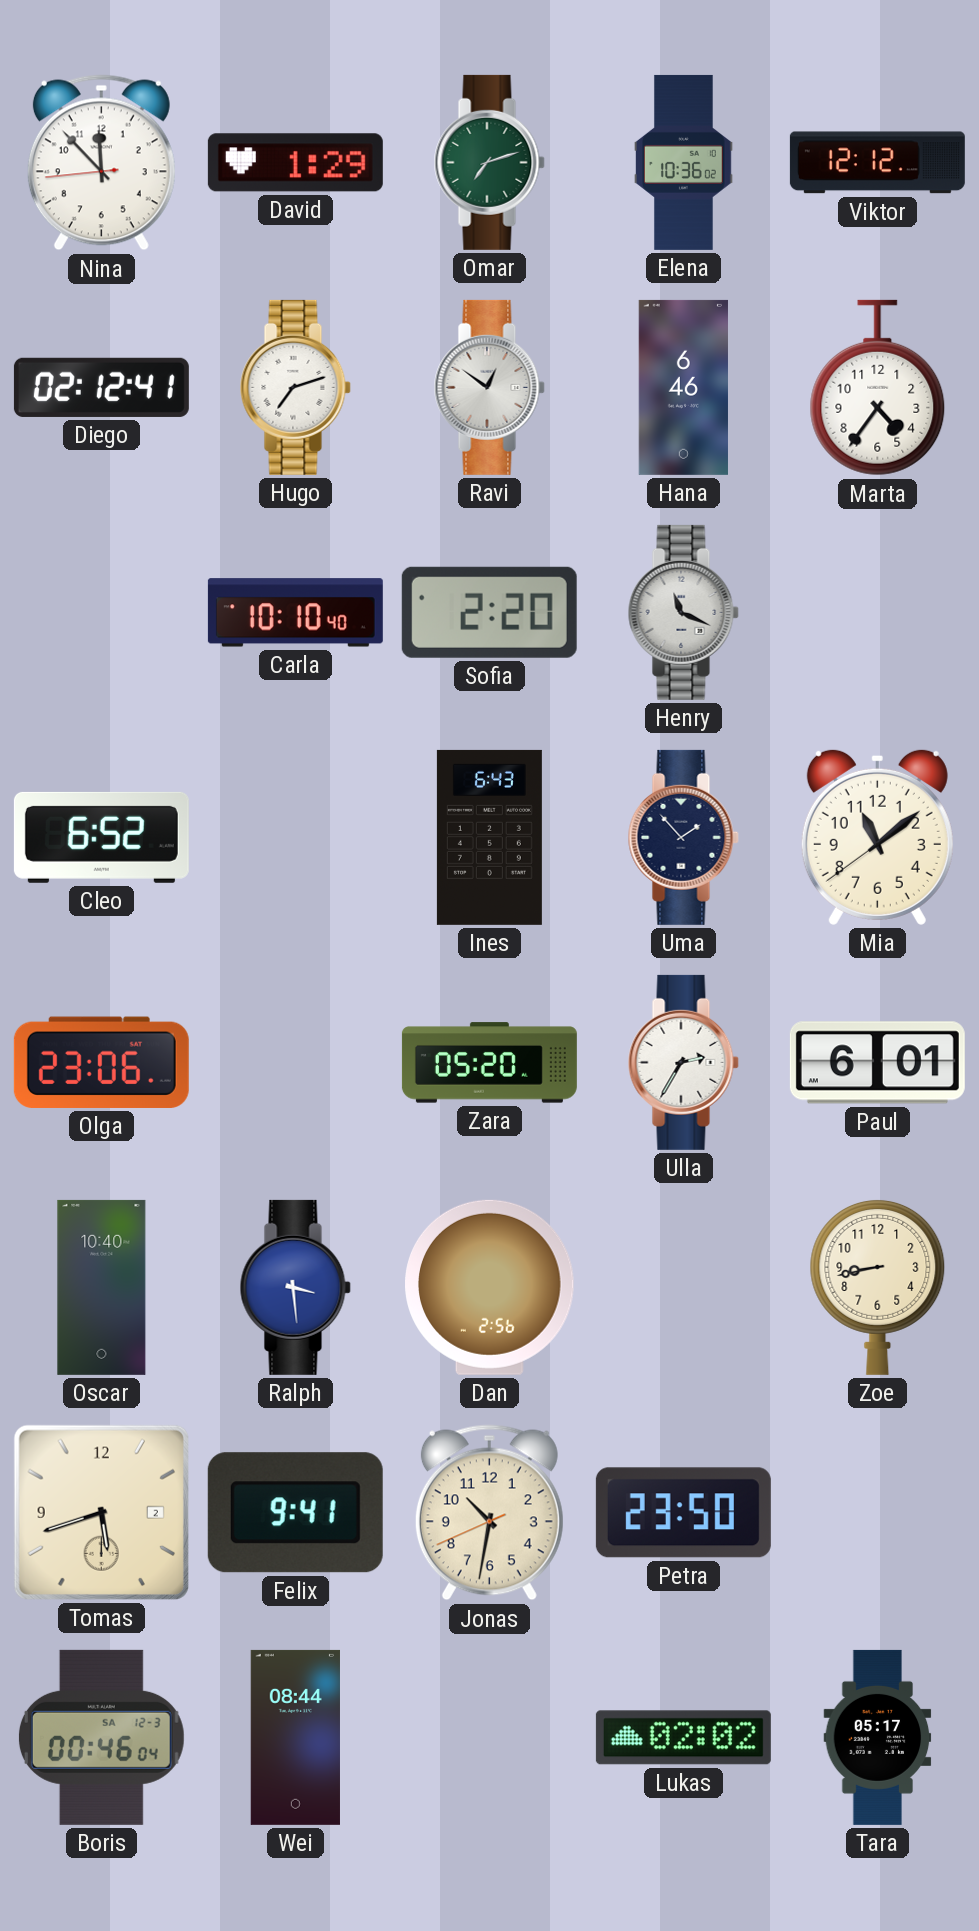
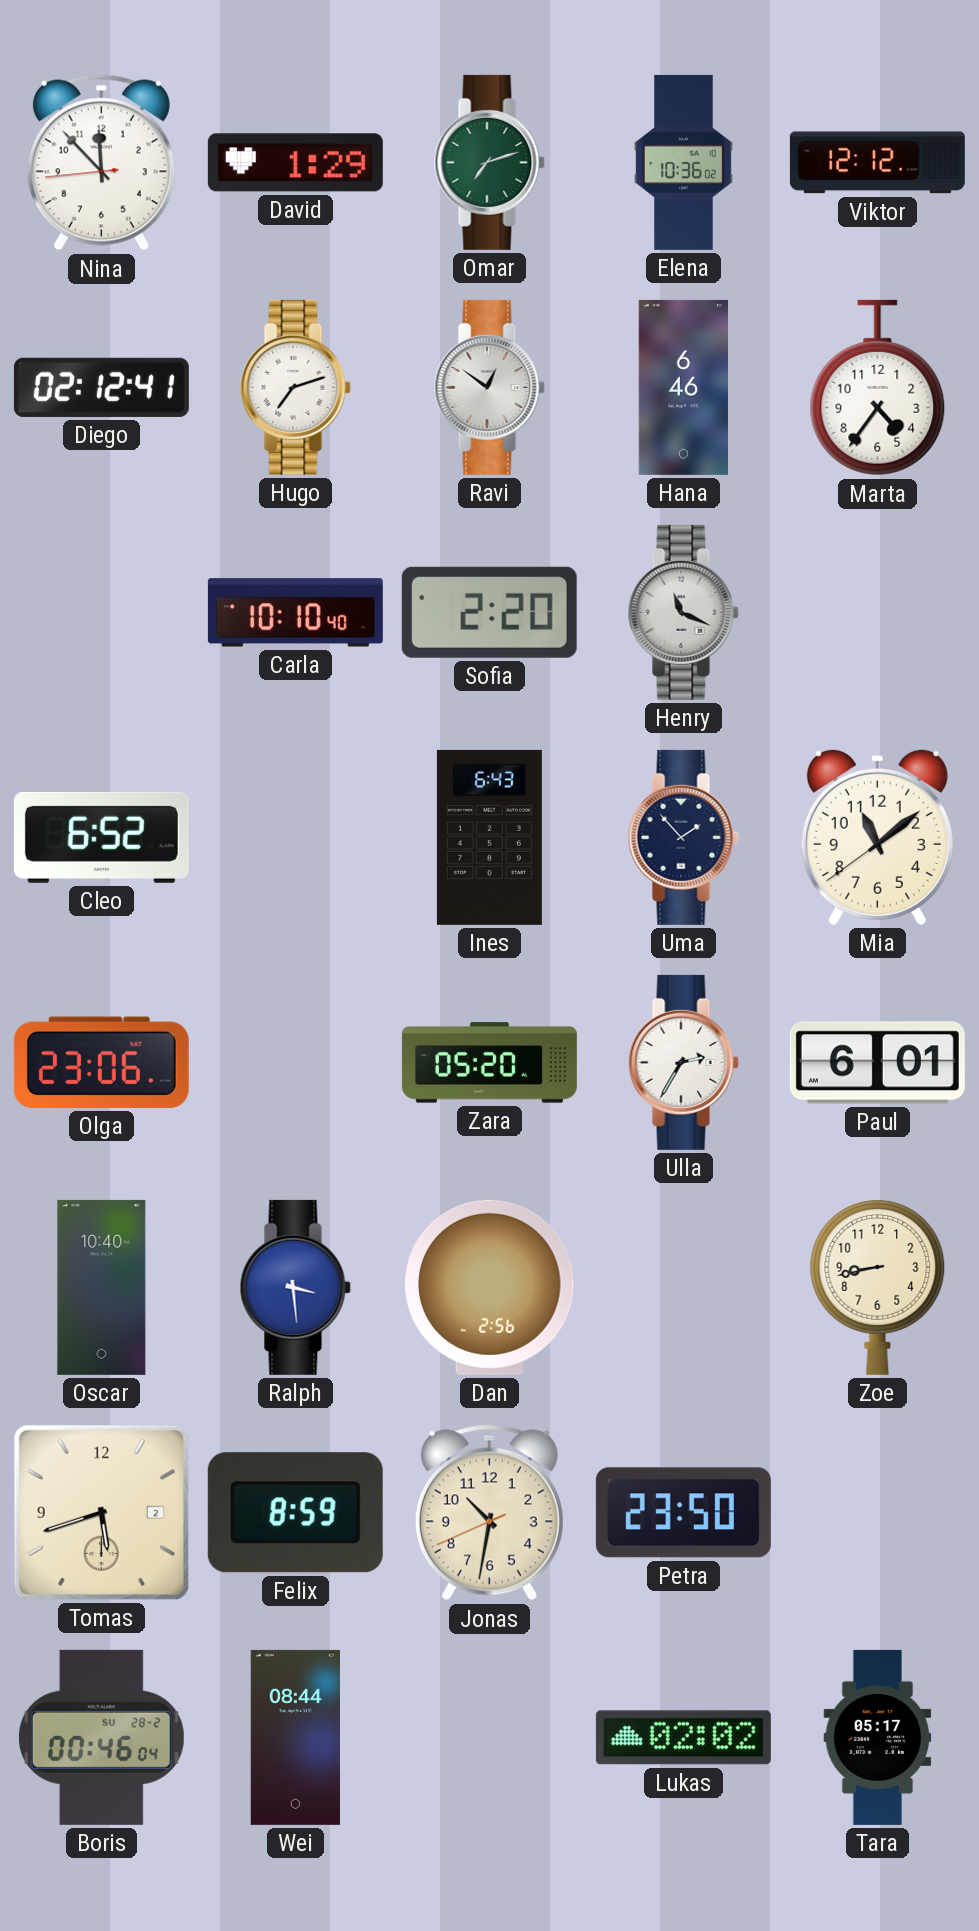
Felix: 9:41 -> 8:59 (295, 1513)
Boris date: SA 12-3 -> SU 28-2 (101, 1737)
